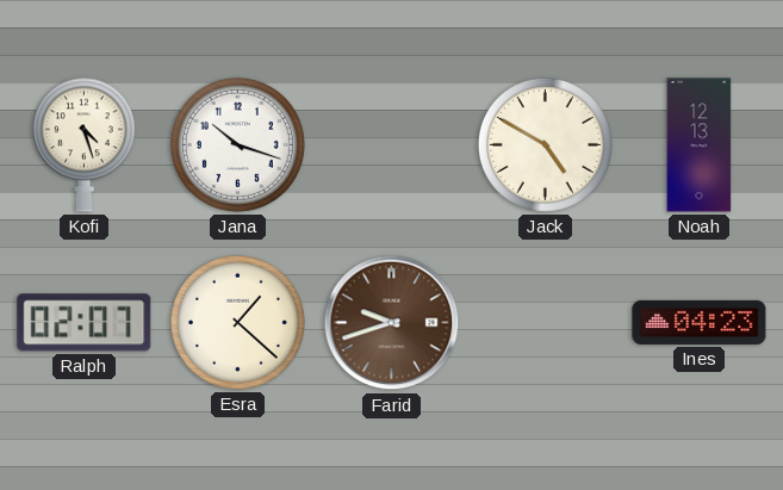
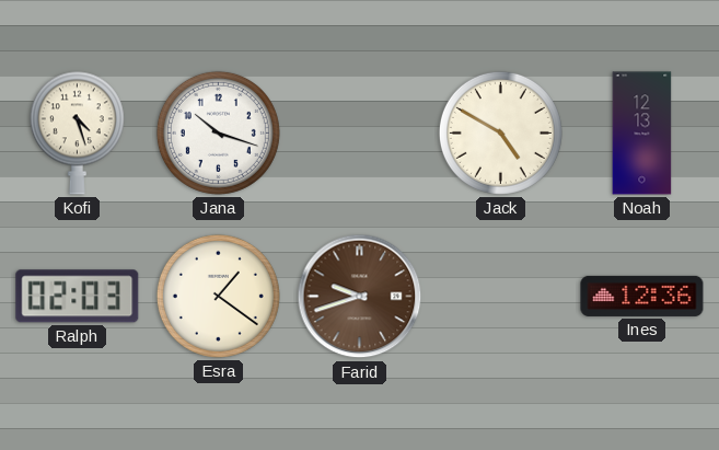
Ralph: 02:07 -> 02:03 (78, 297)
Esra: 1:22 -> 1:21 (218, 296)
Ines: 04:23 -> 12:36 (642, 296)
